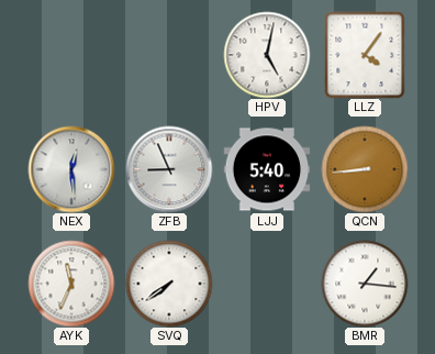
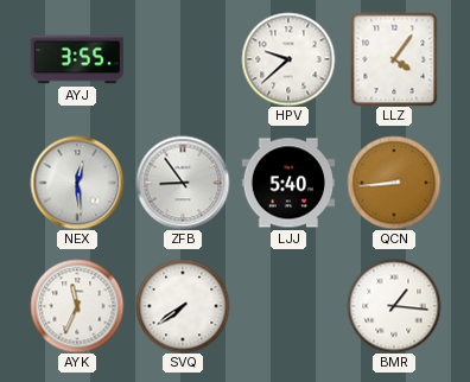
AYJ: none -> 3:55 (77, 59)
HPV: 5:02 -> 9:38 (288, 59)
ZFB: 8:56 -> 8:54 (183, 183)
